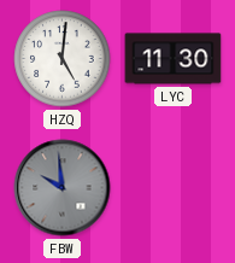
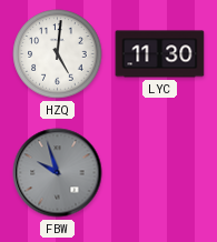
FBW: 9:59 -> 9:57 (58, 173)
